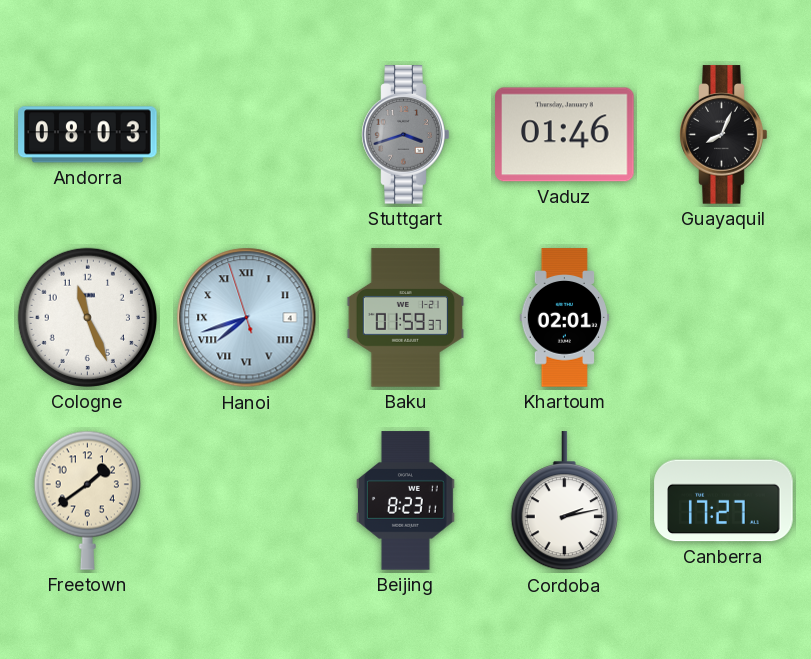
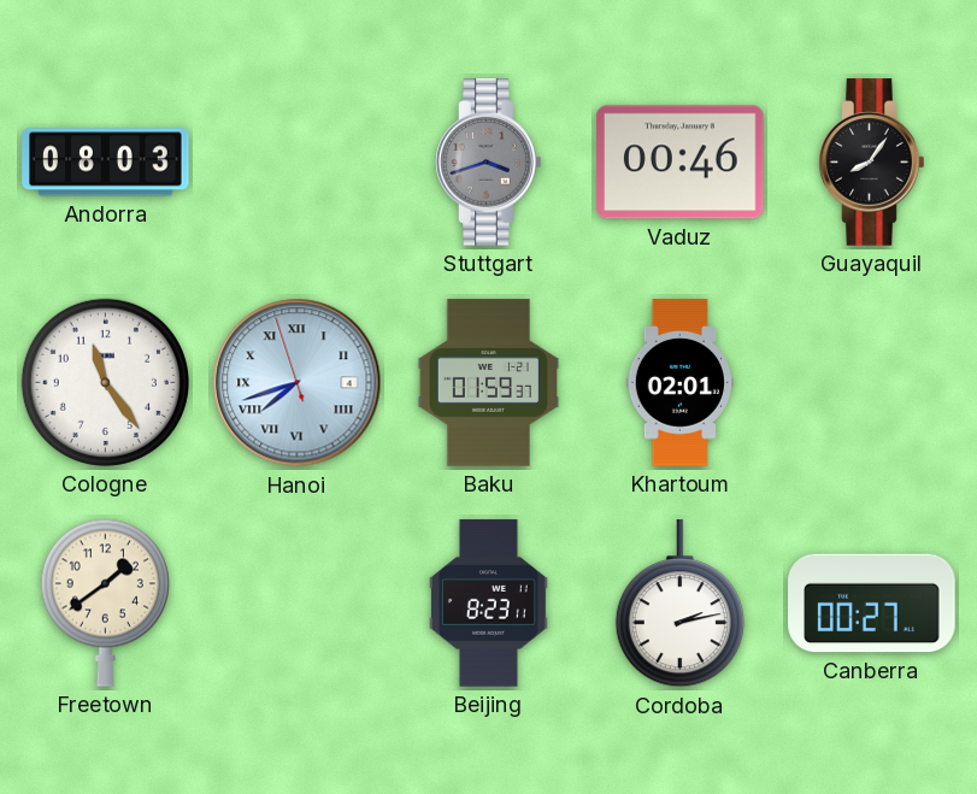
Vaduz: 01:46 -> 00:46 (681, 163)
Guayaquil: 8:04 -> 8:06 (872, 163)
Cologne: 11:26 -> 11:24 (105, 382)
Canberra: 17:27 -> 00:27 (872, 604)
